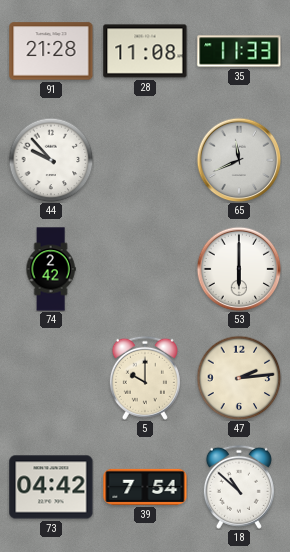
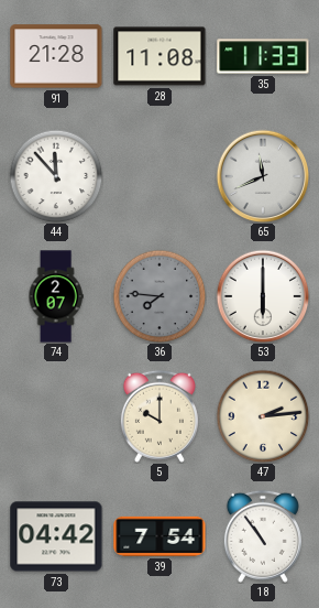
44: 9:53 -> 11:53 (56, 176)
74: 2:42 -> 2:07 (56, 296)
36: none -> 7:46 (159, 296)
18: 10:52 -> 10:54 (263, 536)
